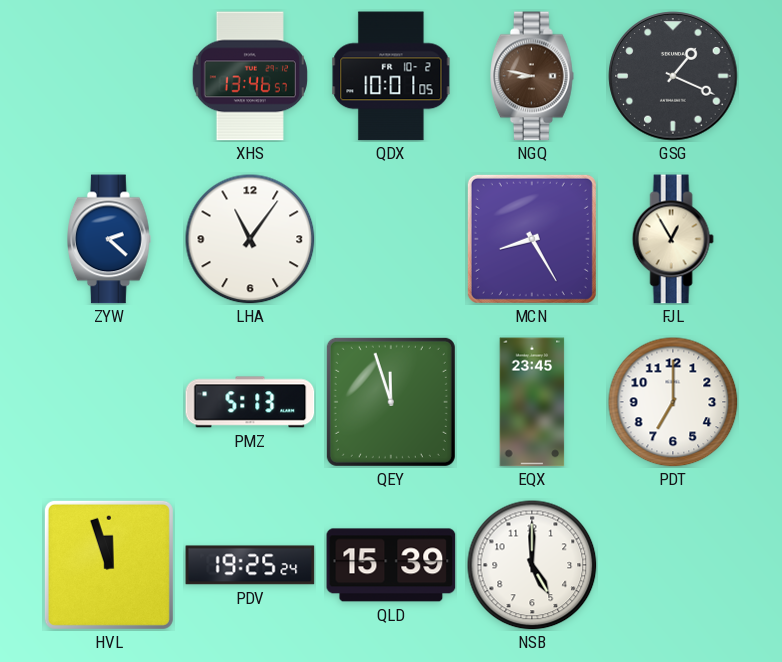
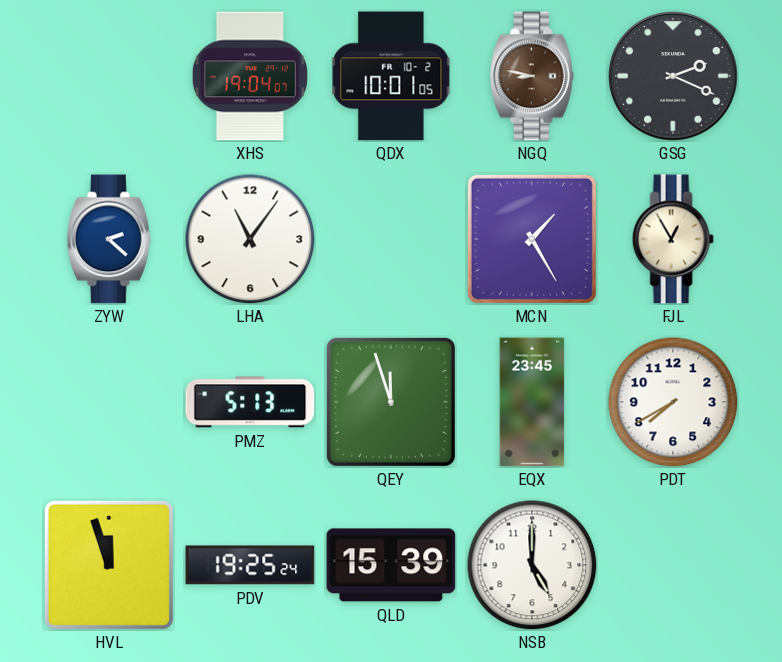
XHS: 13:46 -> 19:04 (250, 76)
GSG: 1:19 -> 2:19 (673, 76)
MCN: 8:25 -> 1:25 (532, 239)
PDT: 7:00 -> 7:40 (673, 402)
